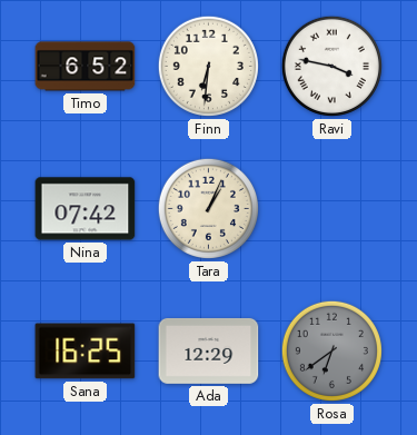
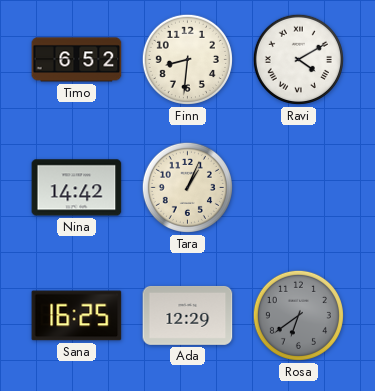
Finn: 6:31 -> 8:31 (187, 59)
Ravi: 3:47 -> 4:10 (298, 59)
Nina: 07:42 -> 14:42 (77, 188)
